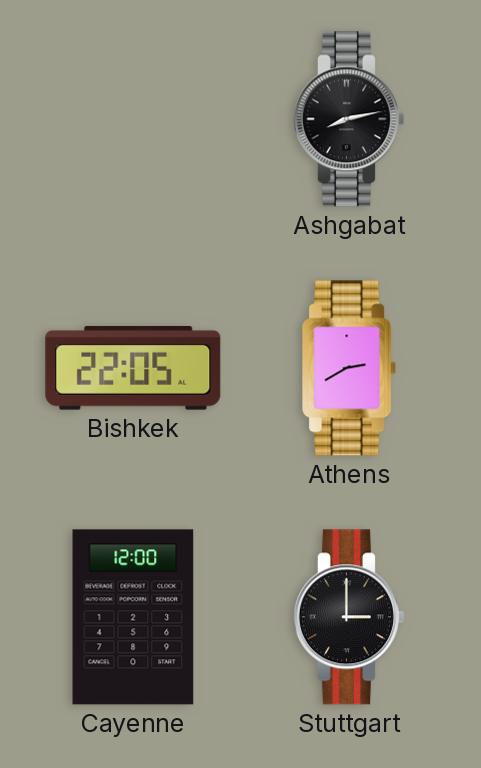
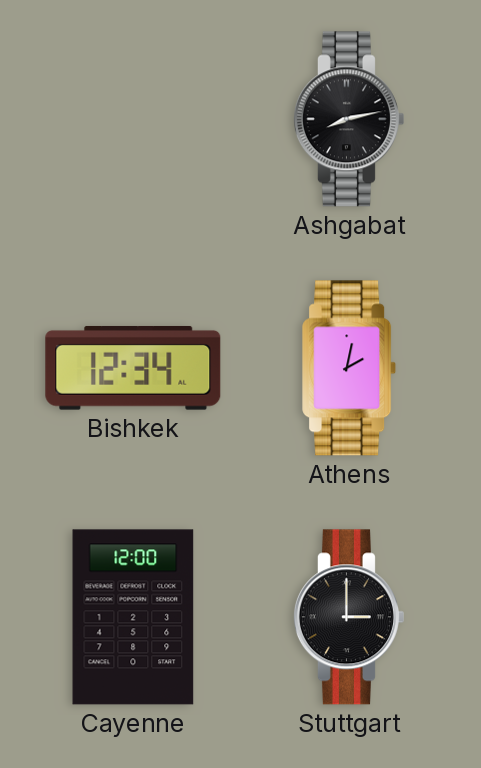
Bishkek: 22:05 -> 12:34 (133, 368)
Athens: 2:40 -> 2:02 (350, 368)
